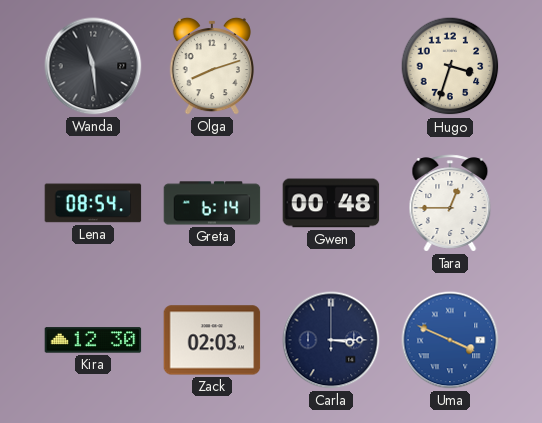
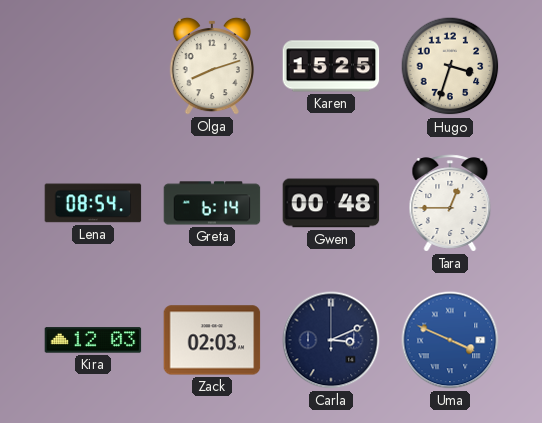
Wanda: 11:29 -> none (93, 66)
Karen: none -> 15:25 (331, 66)
Kira: 12:30 -> 12:03 (93, 340)
Carla: 3:15 -> 3:11 (331, 340)
